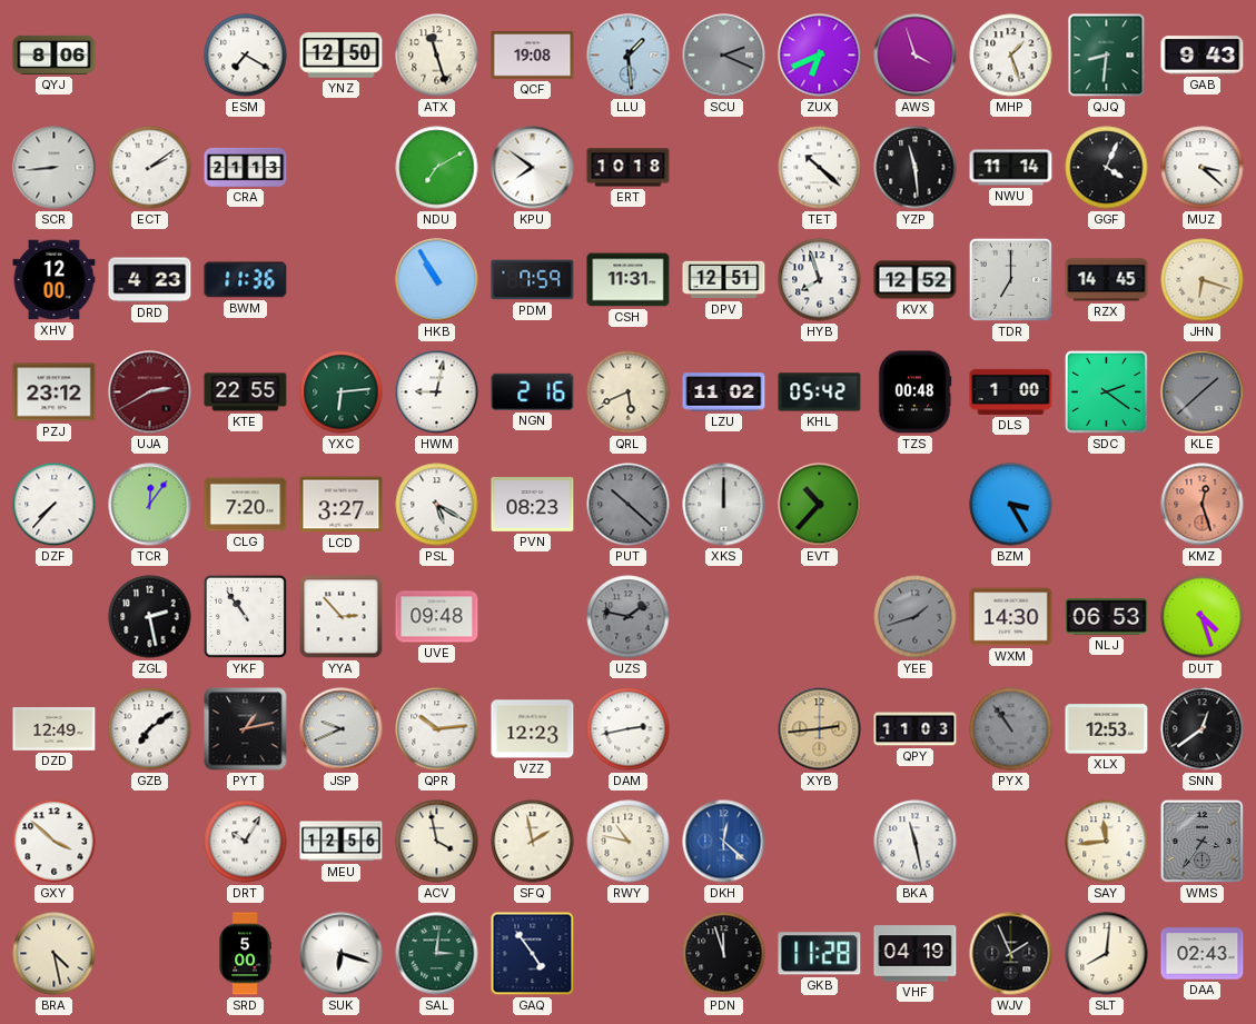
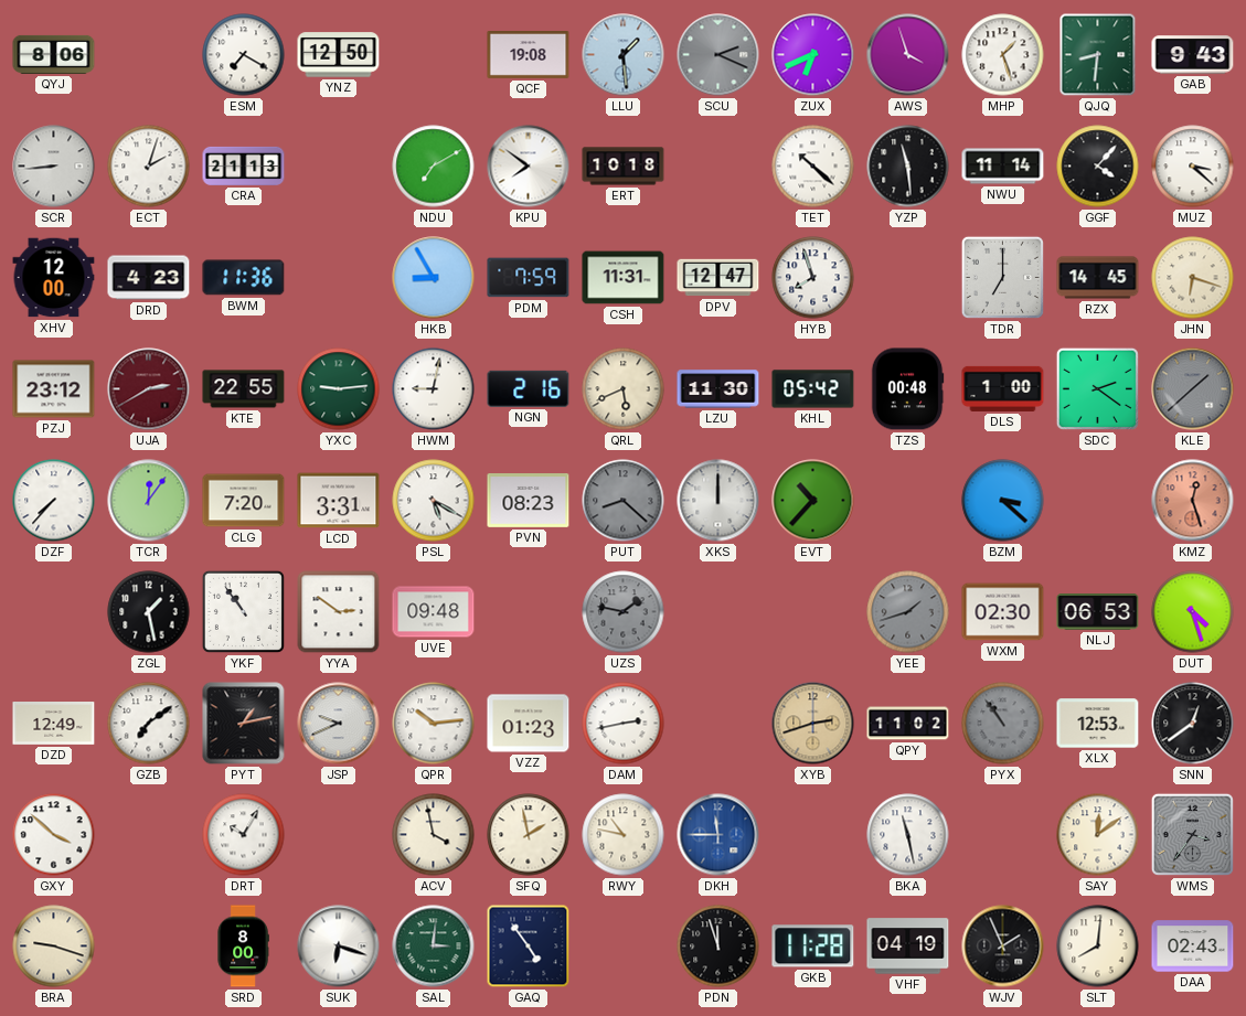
ATX: 11:27 -> none (437, 56)
ECT: 2:09 -> 2:03 (149, 167)
GGF: 4:04 -> 4:07 (1098, 167)
HKB: 10:55 -> 8:55 (434, 278)
DPV: 12:51 -> 12:47 (718, 278)
KVX: 12:52 -> none (916, 280)
YXC: 6:14 -> 9:14 (339, 389)
LZU: 11:02 -> 11:30 (718, 389)
LCD: 3:27 -> 3:31 (339, 501)
PUT: 10:22 -> 8:22 (624, 501)
BZM: 3:25 -> 3:22 (1003, 501)
ZGL: 2:28 -> 1:28 (149, 612)
YYA: 2:53 -> 2:51 (339, 612)
WXM: 14:30 -> 02:30 (1003, 612)
VZZ: 12:23 -> 01:23 (529, 724)
XYB: 2:44 -> 2:42 (813, 724)
QPY: 11:03 -> 11:02 (908, 724)
MEU: 12:56 -> none (342, 842)
DKH: 12:22 -> 11:45 (718, 835)
SAY: 11:44 -> 12:09 (1098, 835)
BRA: 4:28 -> 9:18 (54, 947)
SRD: 5:00 -> 8:00 (243, 947)
